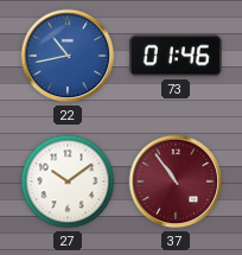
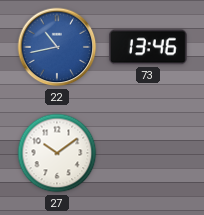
73: 01:46 -> 13:46 (148, 47)
37: 10:54 -> none (176, 181)
